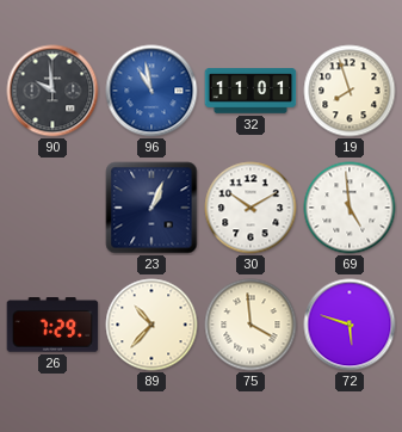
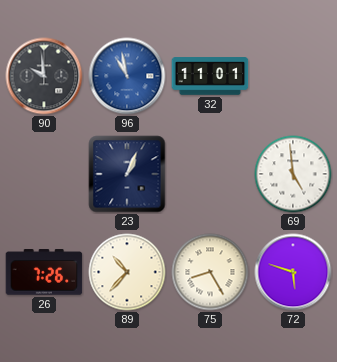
19: 7:57 -> none (350, 91)
30: 10:10 -> none (251, 208)
26: 7:29 -> 7:26 (44, 272)
75: 3:59 -> 8:25 (210, 272)
